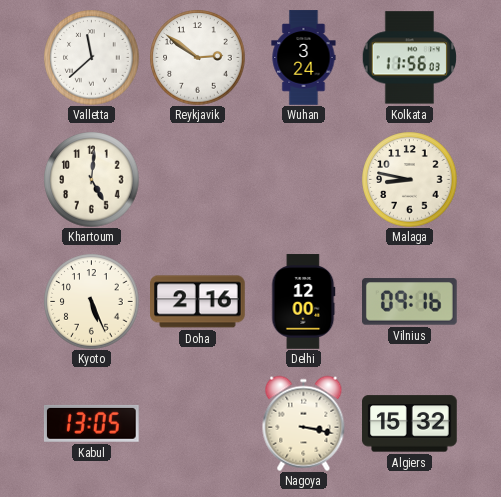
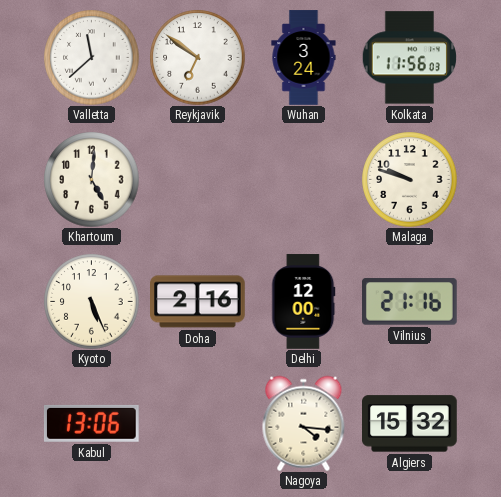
Reykjavik: 2:51 -> 6:51 (197, 57)
Malaga: 8:47 -> 9:48 (409, 179)
Vilnius: 09:16 -> 21:16 (410, 302)
Kabul: 13:05 -> 13:06 (92, 423)
Nagoya: 3:17 -> 4:16 (304, 423)
